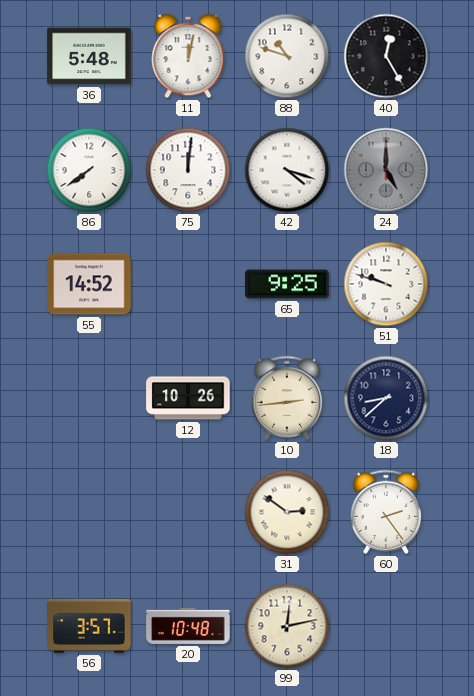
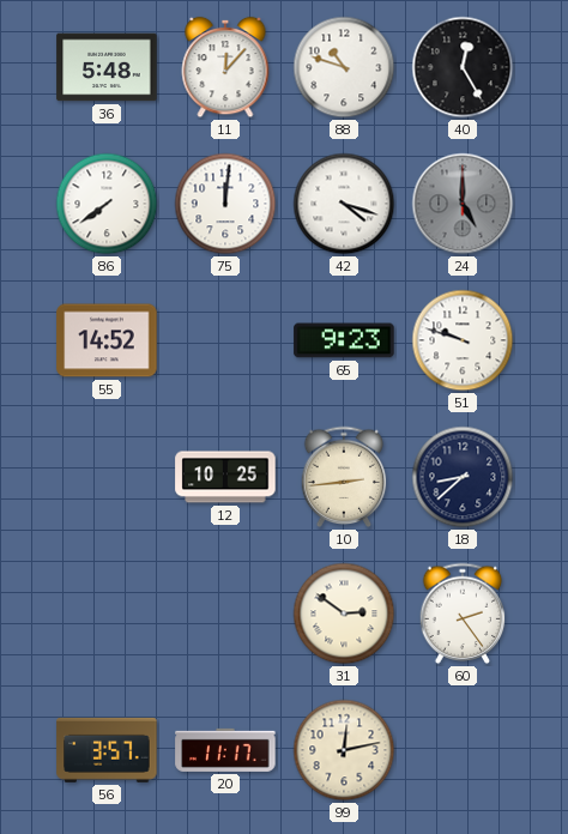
11: 12:02 -> 12:07 (225, 67)
65: 9:25 -> 9:23 (344, 340)
12: 10:26 -> 10:25 (225, 477)
20: 10:48 -> 11:17 (225, 750)
